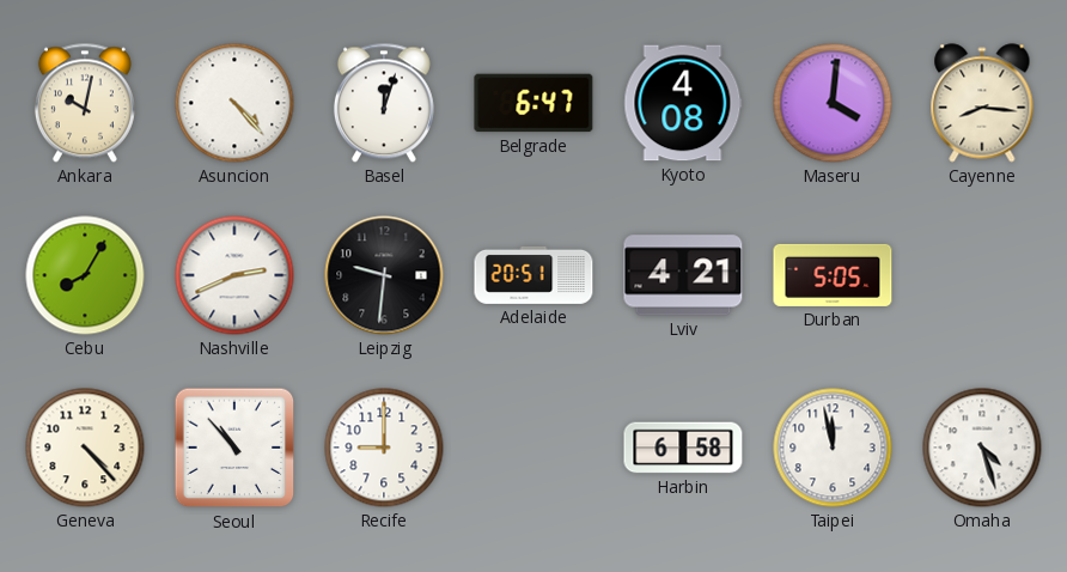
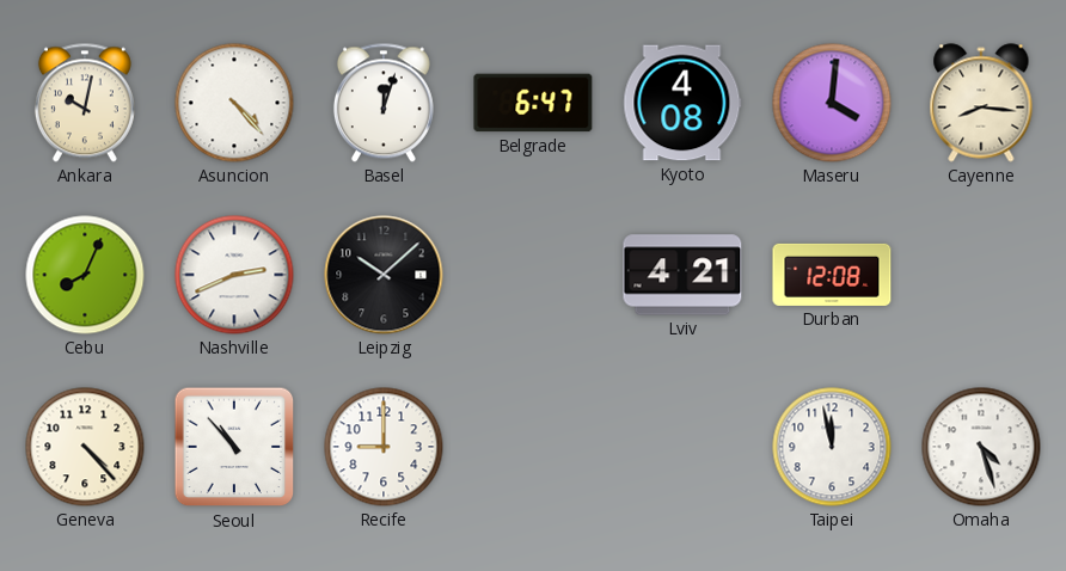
Cebu: 8:05 -> 8:04 (85, 275)
Leipzig: 9:31 -> 10:08 (384, 275)
Adelaide: 20:51 -> none (533, 275)
Durban: 5:05 -> 12:08 (832, 275)
Harbin: 6:58 -> none (683, 448)
